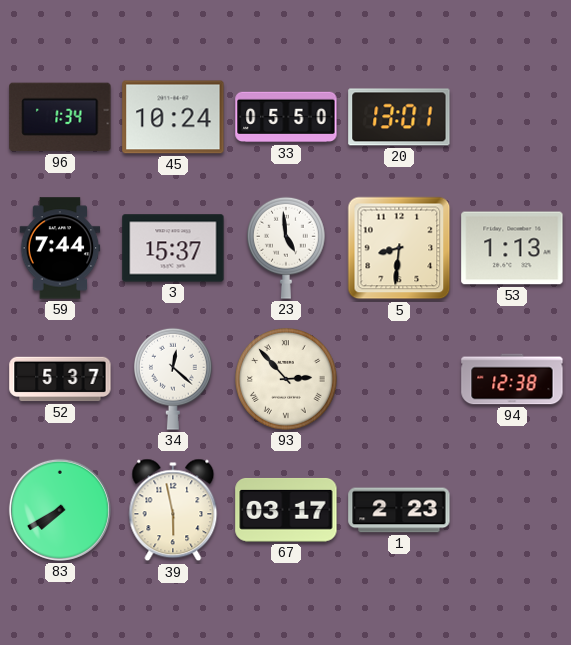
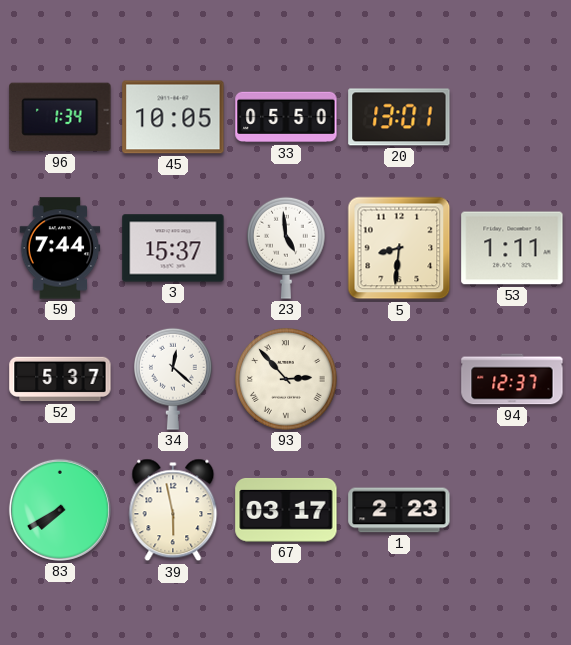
45: 10:24 -> 10:05 (173, 117)
53: 1:13 -> 1:11 (512, 248)
94: 12:38 -> 12:37 (512, 379)
